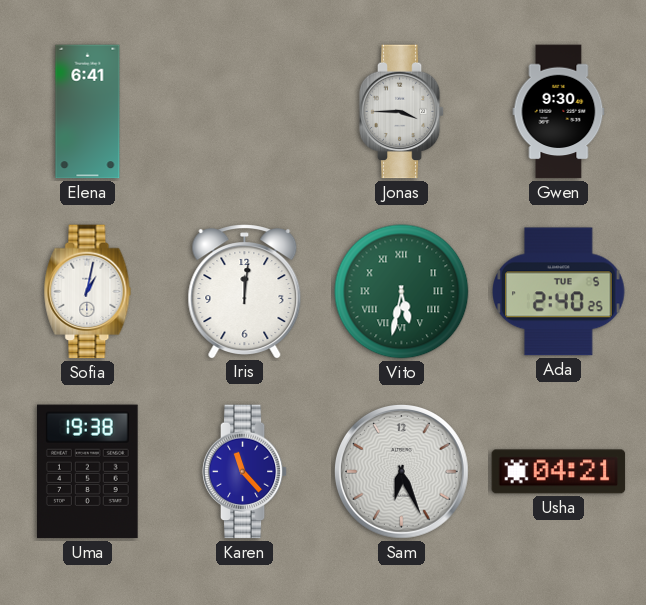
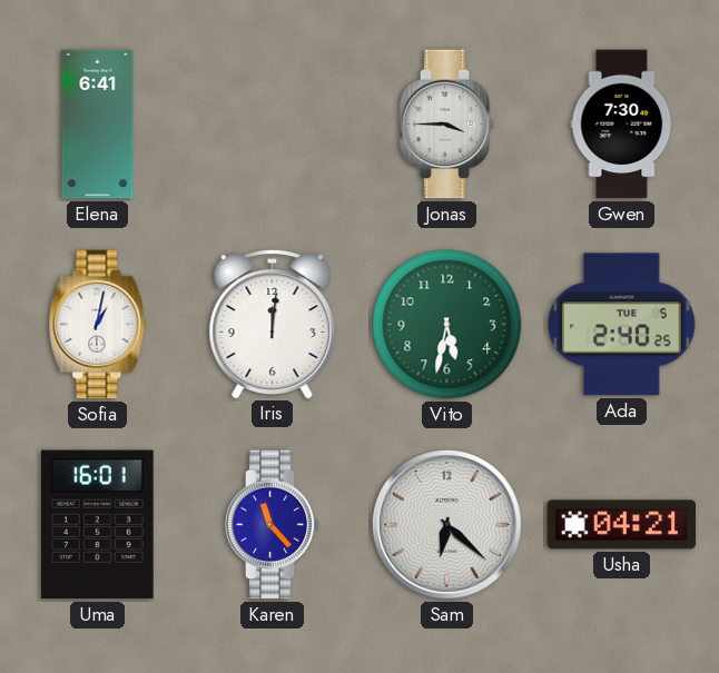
Gwen: 9:30 -> 7:30 (622, 125)
Vito numerals: Roman -> Arabic (447, 325)
Uma: 19:38 -> 16:01 (98, 525)
Sam: 6:26 -> 6:22 (446, 524)
